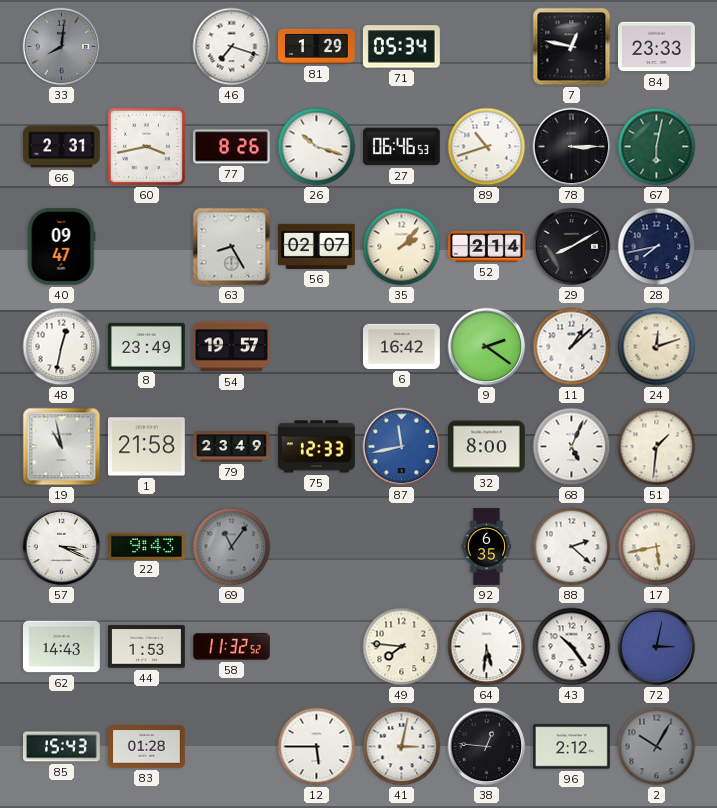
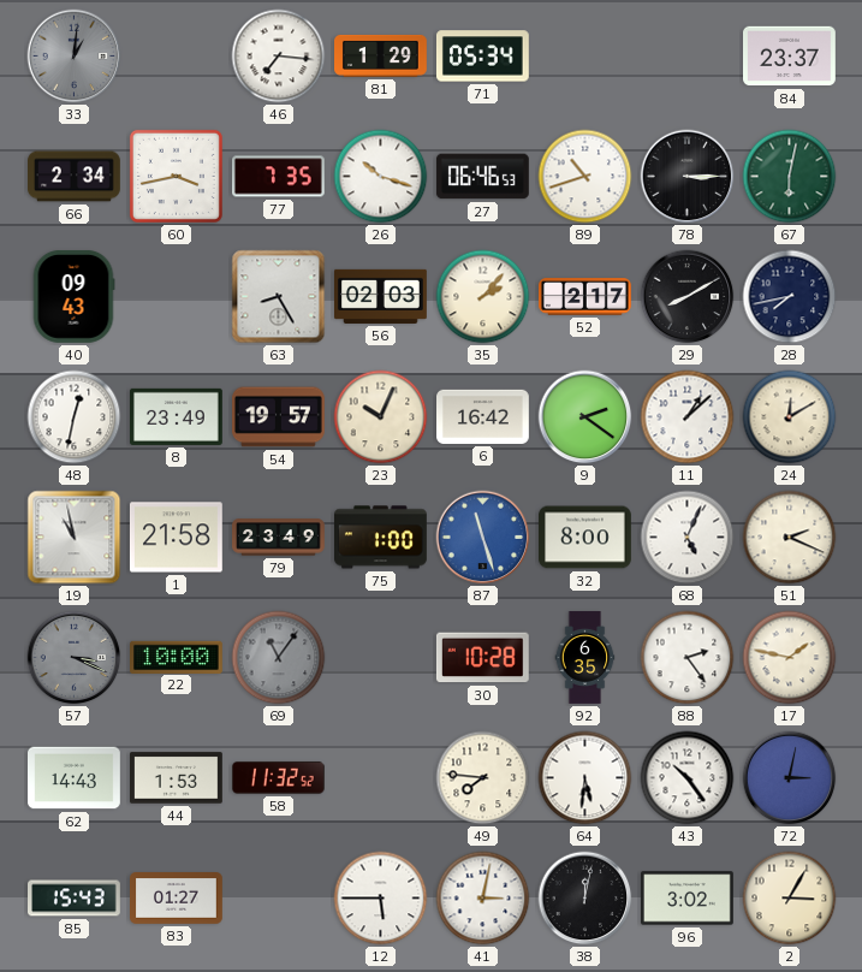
33: 8:01 -> 1:01 (75, 57)
46: 7:18 -> 7:16 (279, 57)
7: 12:47 -> none (572, 47)
84: 23:33 -> 23:37 (790, 57)
66: 2:31 -> 2:34 (75, 177)
77: 8:26 -> 7:35 (279, 177)
40: 09:47 -> 09:43 (73, 297)
56: 02:07 -> 02:03 (381, 296)
52: 2:14 -> 2:17 (585, 297)
23: none -> 10:04 (381, 417)
24: 12:12 -> 12:10 (790, 417)
75: 12:33 -> 1:00 (381, 538)
87: 11:43 -> 11:27 (483, 538)
51: 1:31 -> 2:19 (790, 538)
57 dial: white -> grey (75, 658)
22: 9:43 -> 10:00 (177, 657)
30: none -> 10:28 (482, 658)
88: 2:22 -> 2:24 (688, 658)
17: 5:43 -> 1:47 (790, 658)
83: 01:28 -> 01:27 (177, 899)
38: 12:46 -> 12:02 (585, 899)
96: 2:12 -> 3:02 (688, 899)
2: 10:05 -> 3:05 (790, 899)
2 dial: grey -> cream (790, 899)
